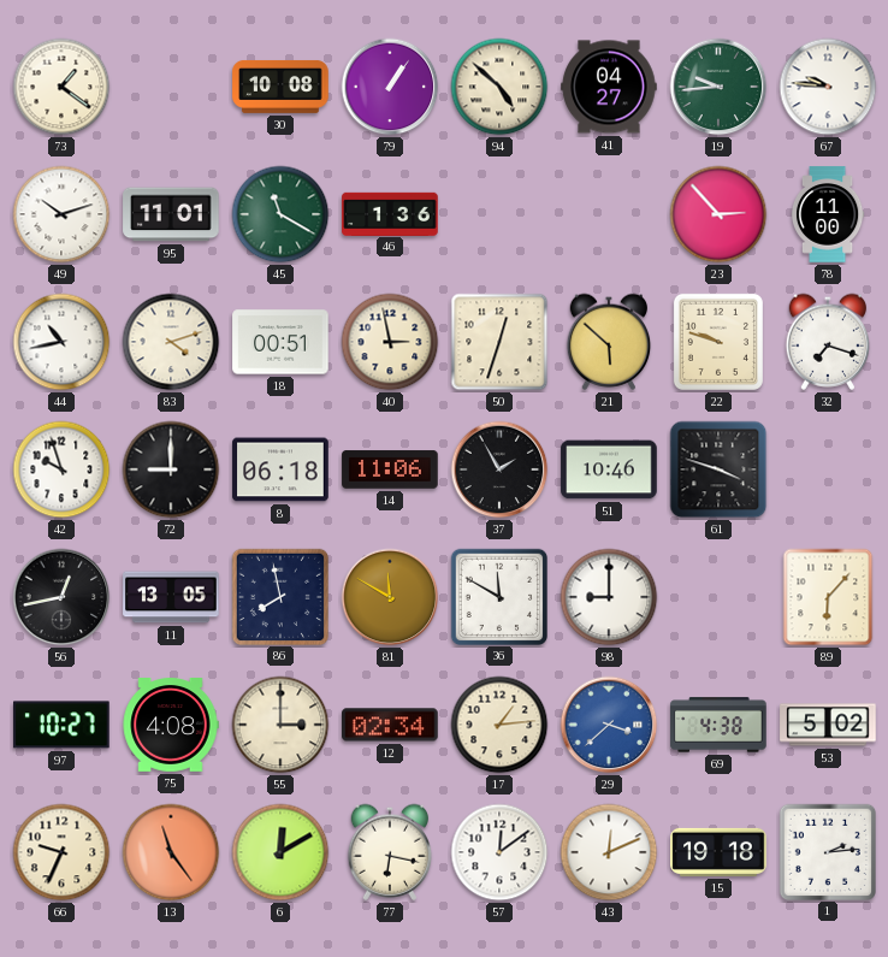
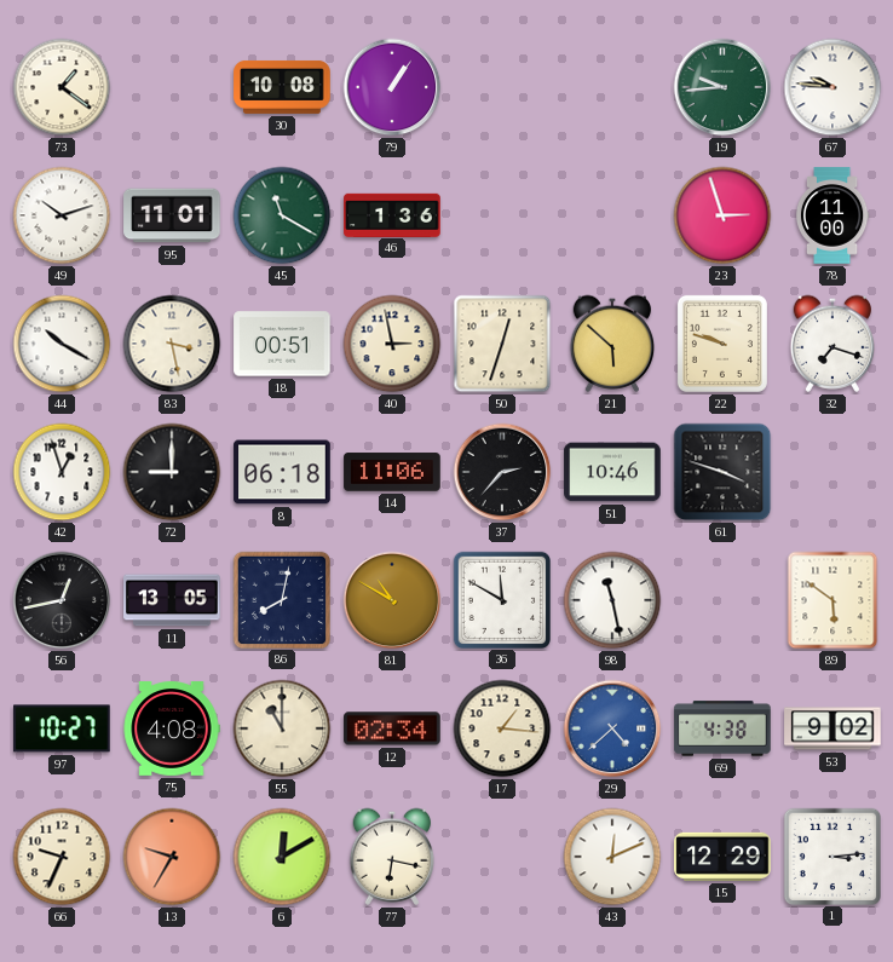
94: 4:52 -> none (499, 87)
41: 04:27 -> none (609, 87)
23: 2:53 -> 2:57 (722, 215)
44: 10:43 -> 10:20 (62, 344)
83: 4:12 -> 3:28 (172, 344)
42: 9:57 -> 12:57 (62, 472)
37: 1:55 -> 2:37 (502, 472)
86: 7:58 -> 8:02 (281, 599)
81: 11:50 -> 10:50 (392, 600)
98: 9:00 -> 11:28 (612, 600)
89: 6:07 -> 5:51 (832, 600)
55: 3:00 -> 11:00 (282, 728)
17: 1:14 -> 1:16 (502, 728)
29: 3:38 -> 4:38 (612, 728)
53: 5:02 -> 9:02 (832, 728)
13: 11:24 -> 9:35 (172, 857)
57: 12:09 -> none (499, 852)
15: 19:18 -> 12:29 (722, 857)
1: 2:14 -> 3:14 (831, 856)
